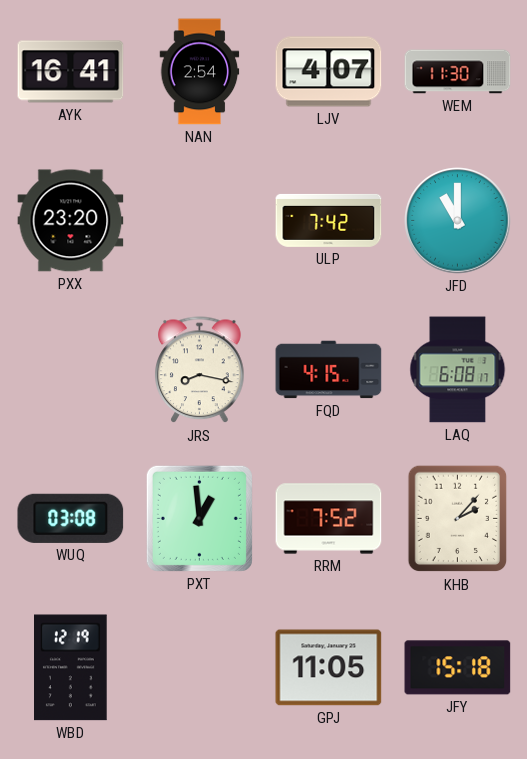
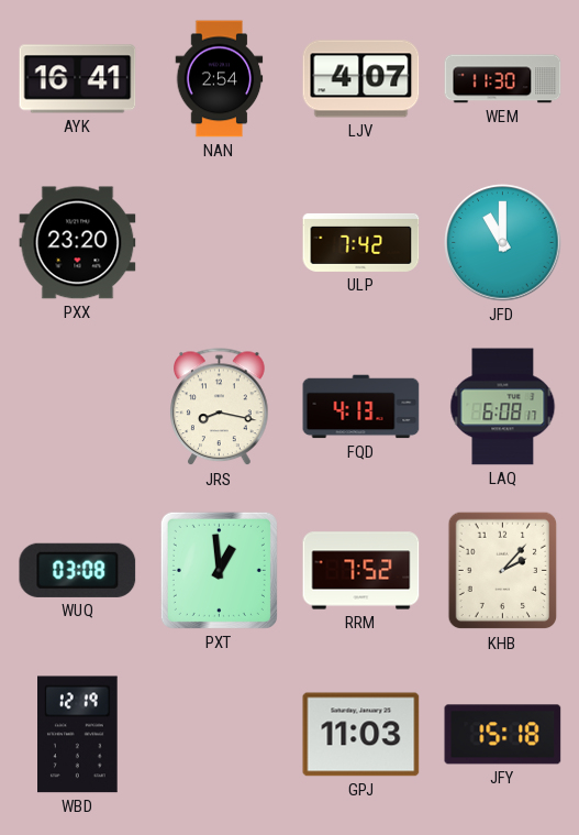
FQD: 4:15 -> 4:13 (361, 407)
GPJ: 11:05 -> 11:03 (361, 735)
